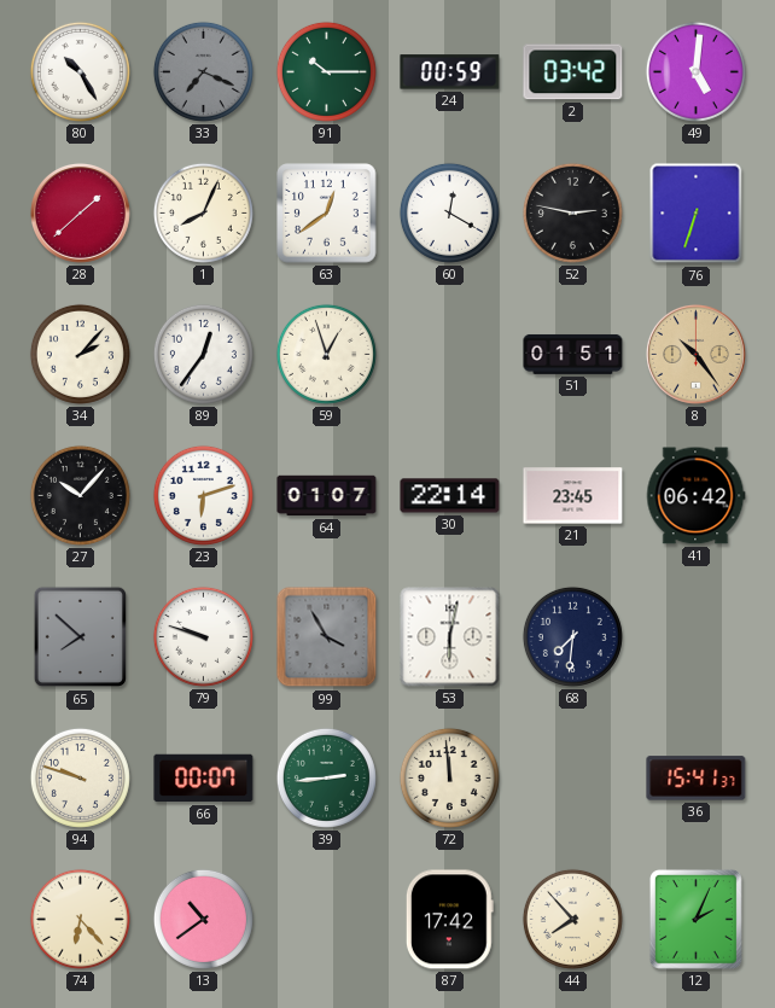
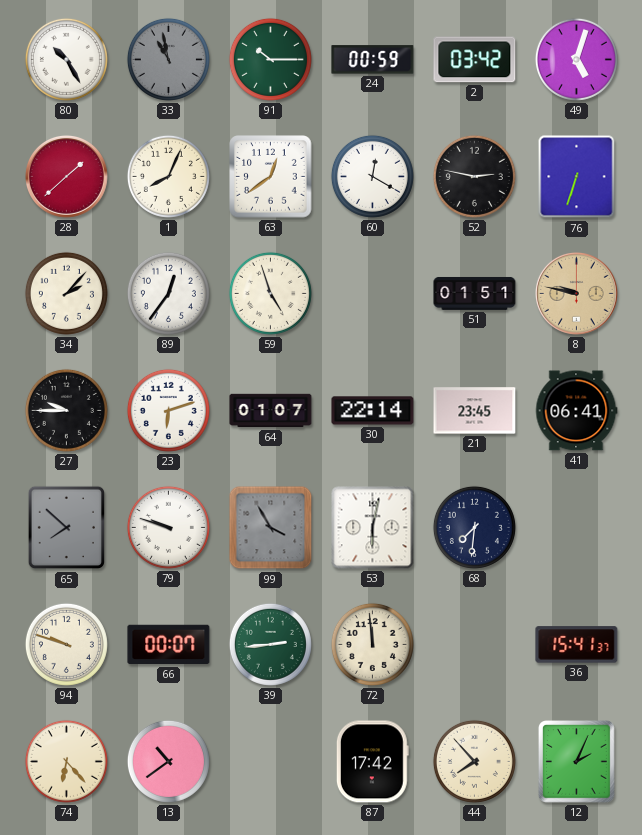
33: 7:19 -> 10:58 (168, 59)
49: 5:01 -> 5:03 (576, 59)
59: 12:57 -> 4:57 (270, 293)
8: 10:24 -> 9:47 (577, 294)
27: 10:07 -> 9:45 (66, 410)
41: 06:42 -> 06:41 (576, 411)
